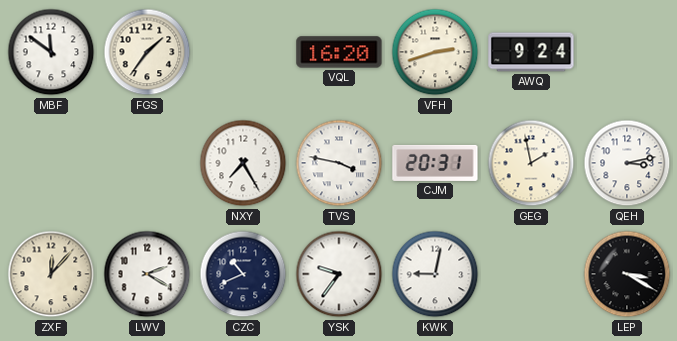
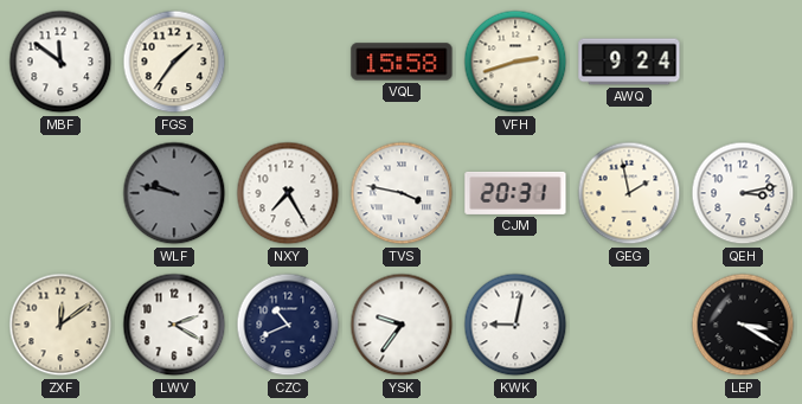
VQL: 16:20 -> 15:58 (402, 62)
WLF: none -> 9:47 (174, 193)
ZXF: 12:07 -> 12:09 (60, 325)
